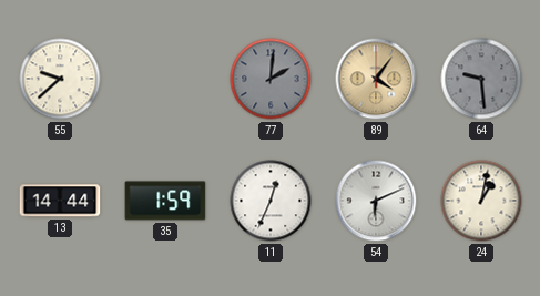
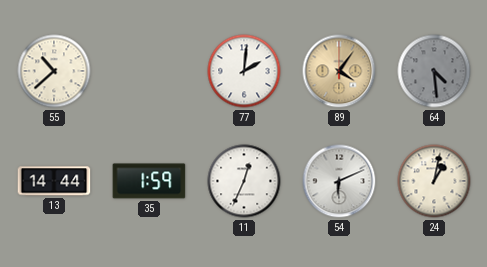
55: 9:38 -> 10:38 (54, 71)
77 dial: grey -> white (244, 71)
64: 9:29 -> 4:29 (434, 71)
